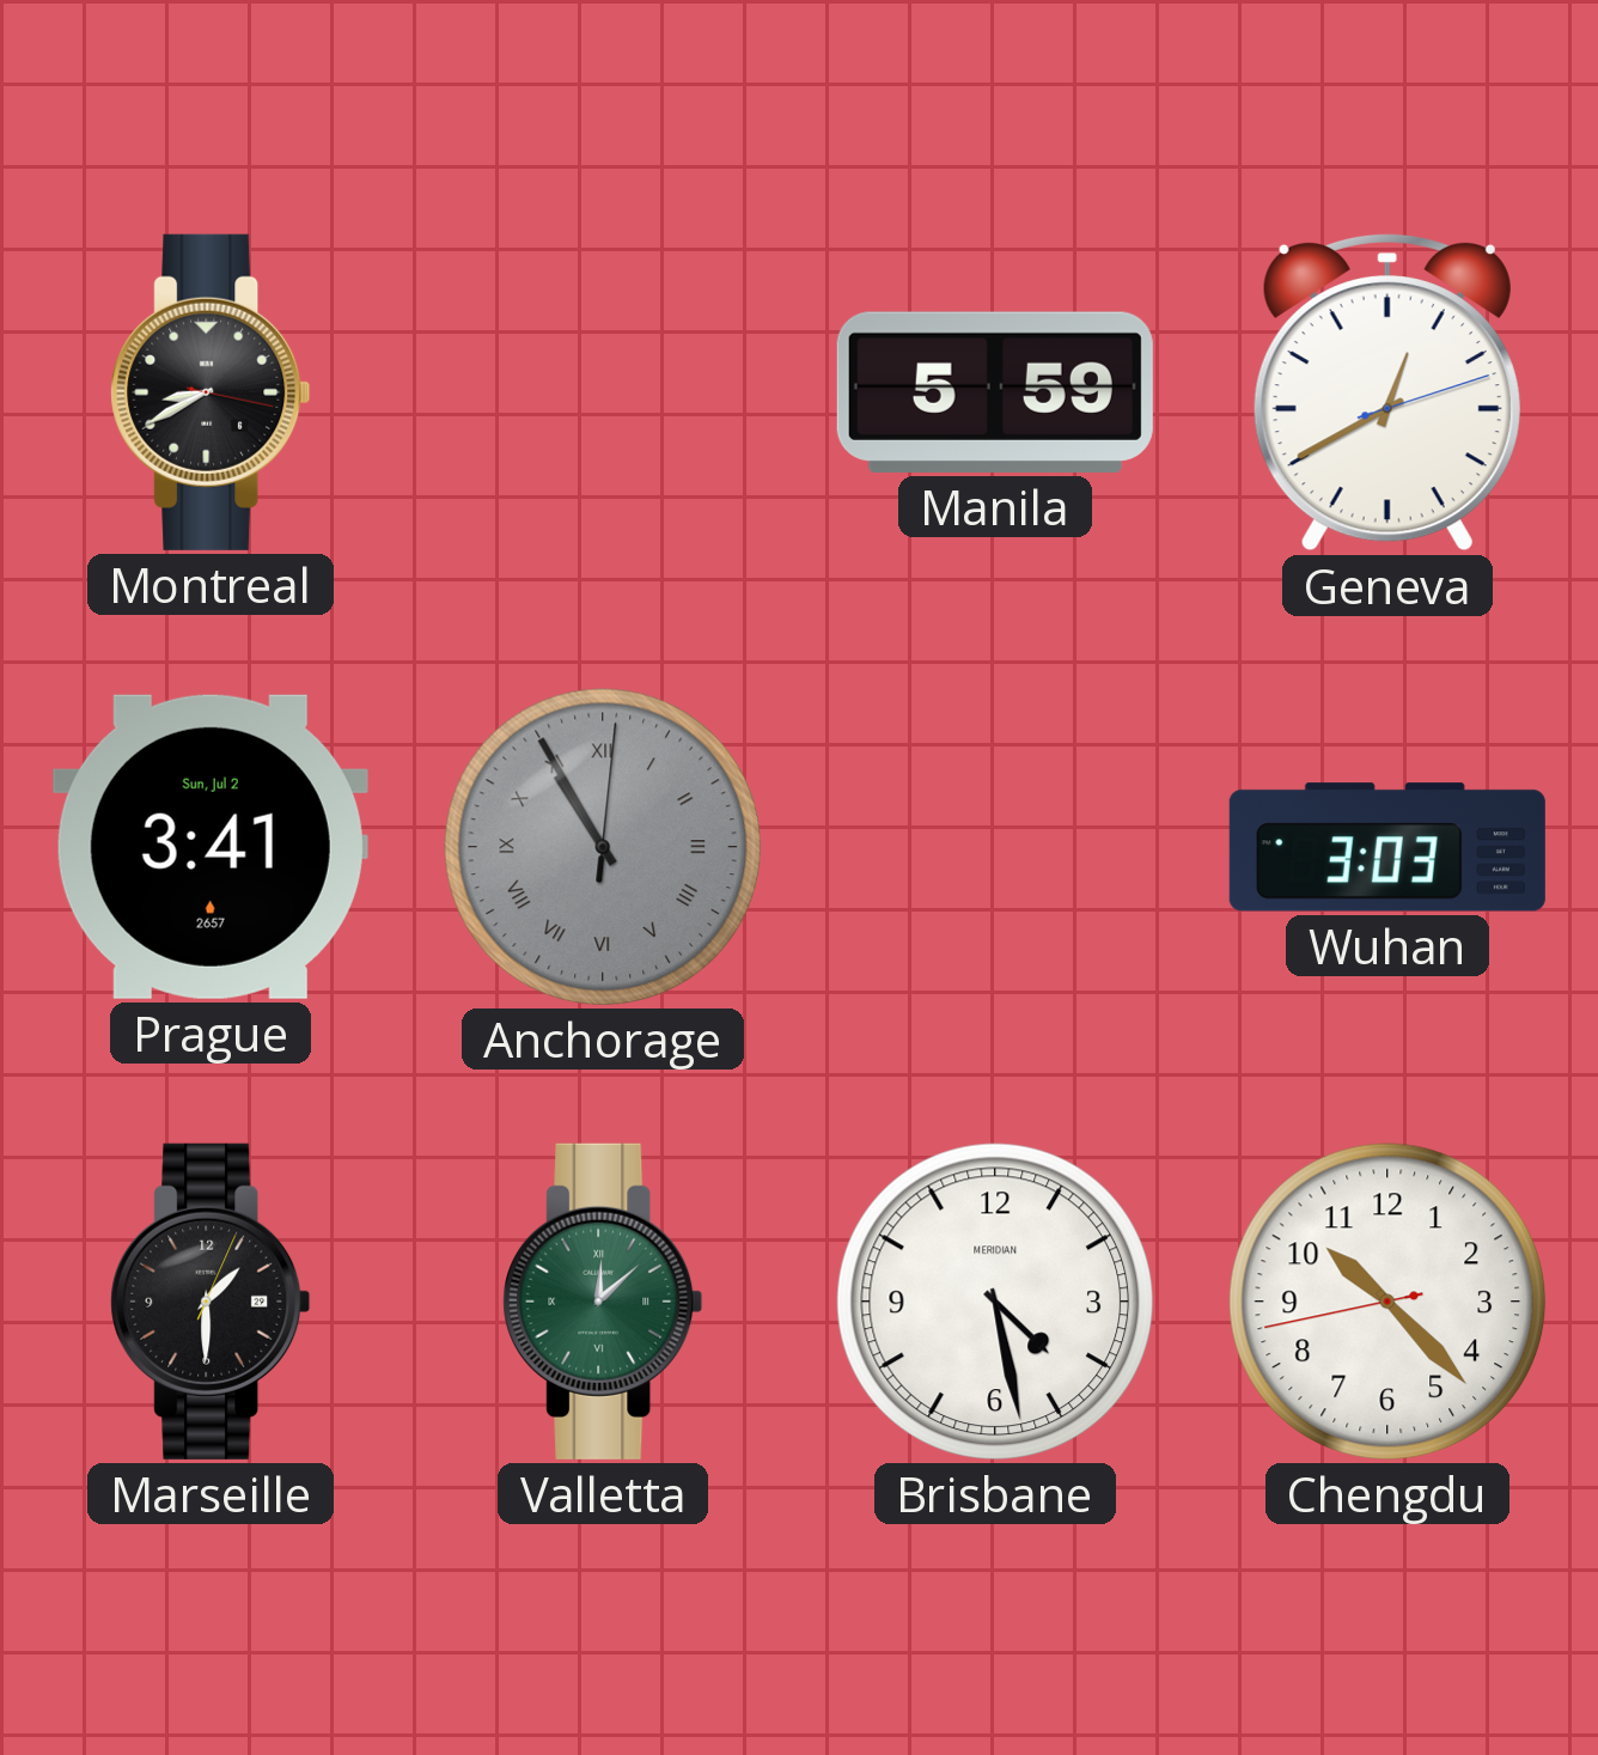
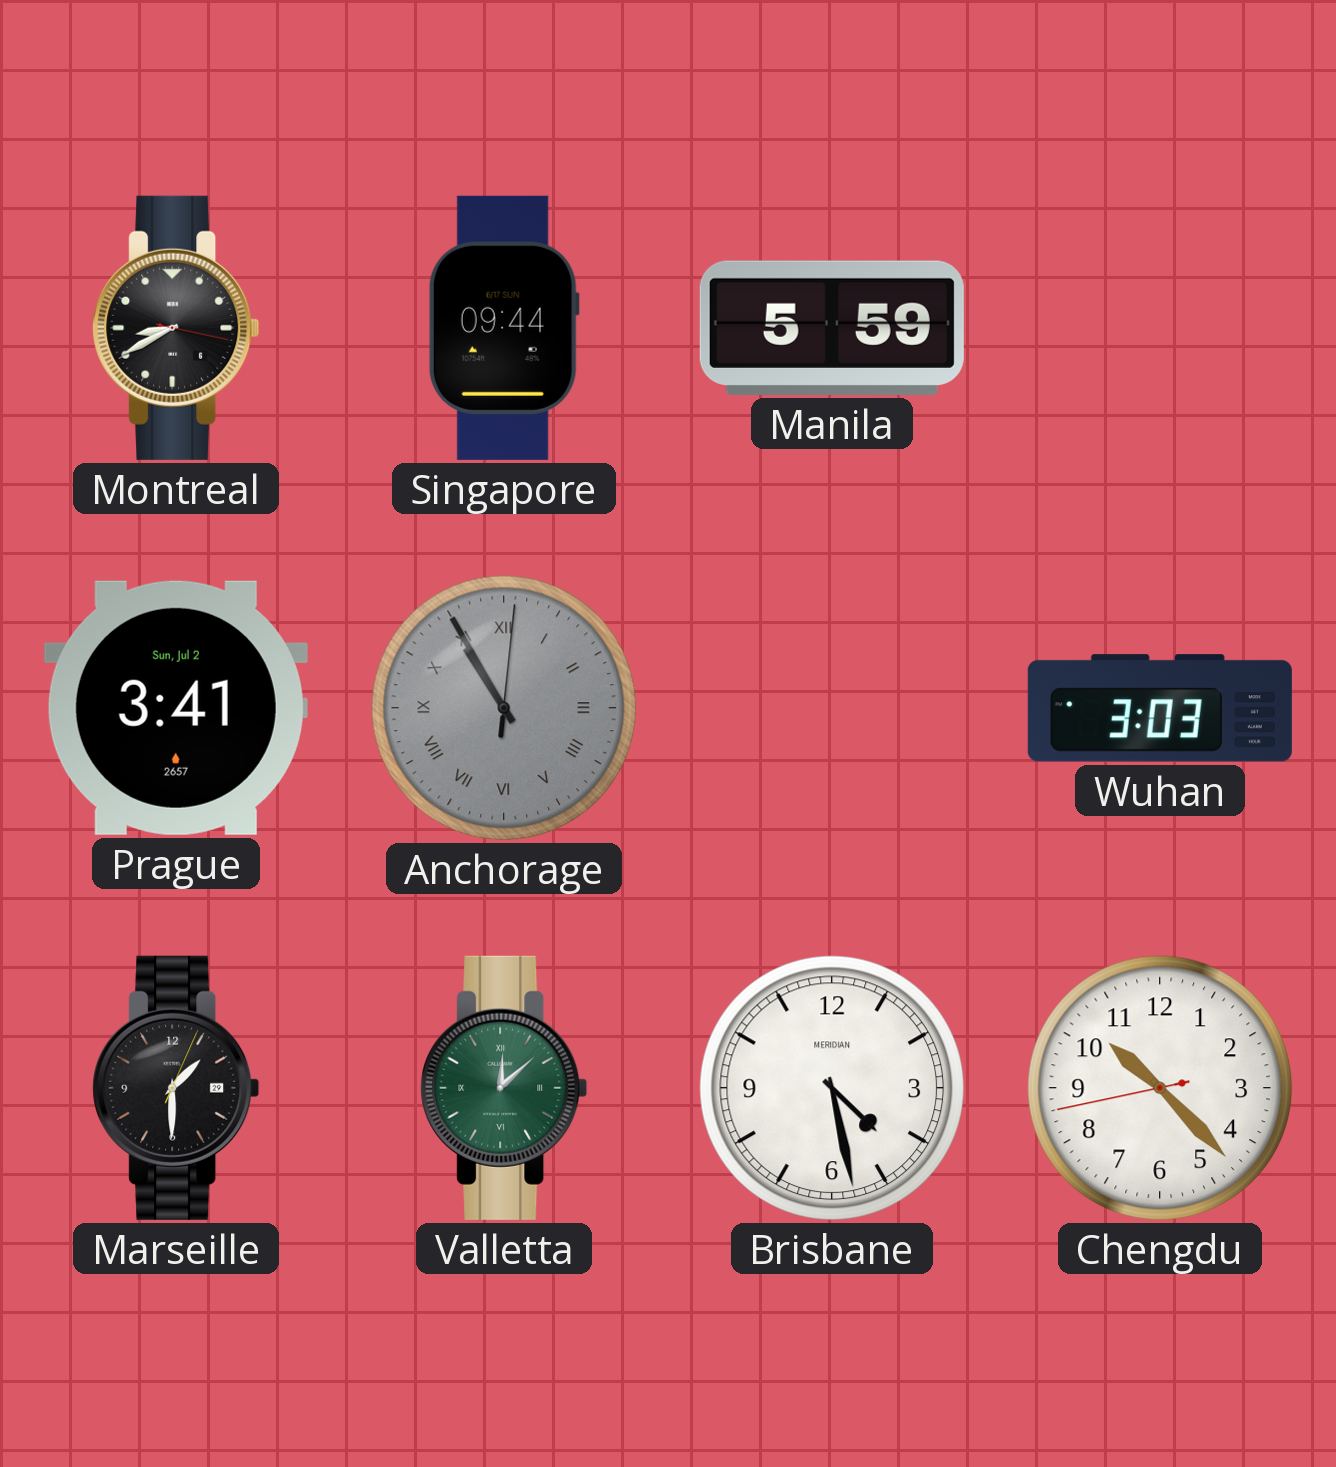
Singapore: none -> 09:44 (504, 328)
Geneva: 12:40 -> none (1387, 392)
